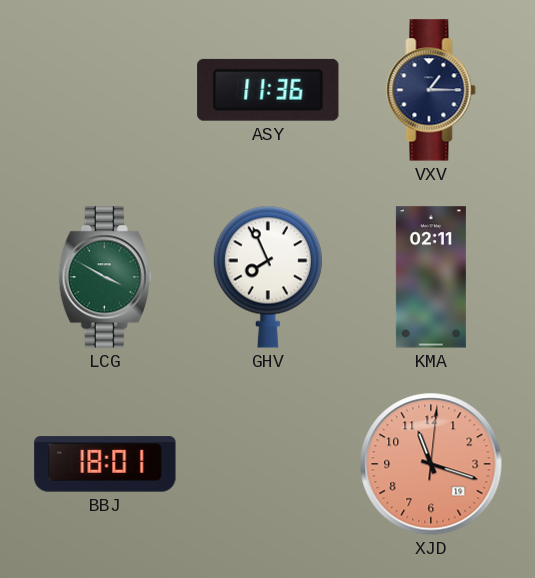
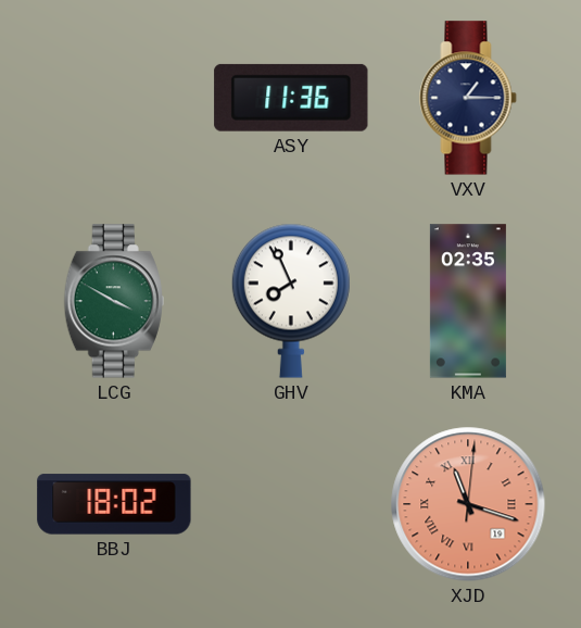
KMA: 02:11 -> 02:35 (468, 301)
BBJ: 18:01 -> 18:02 (114, 504)
XJD numerals: Arabic -> Roman (468, 504)
